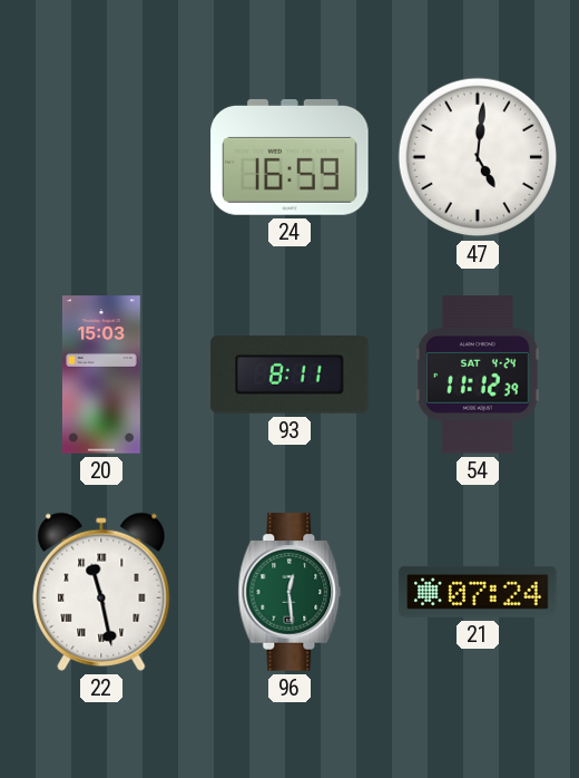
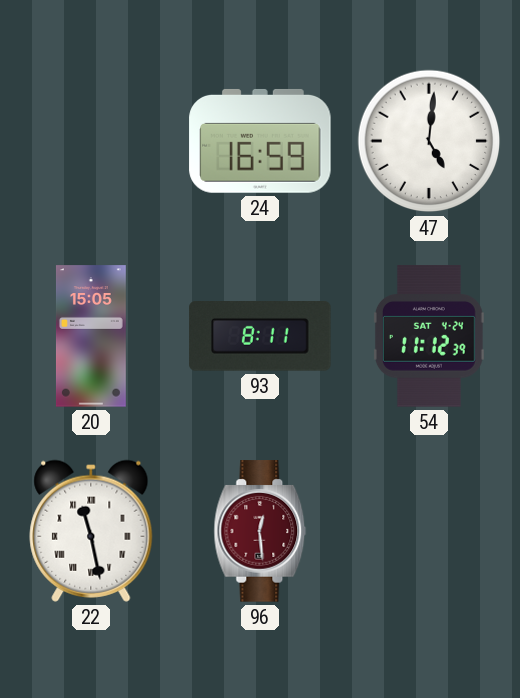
20: 15:03 -> 15:05 (91, 336)
96 dial: green -> burgundy (260, 531)
21: 07:24 -> none (478, 592)
